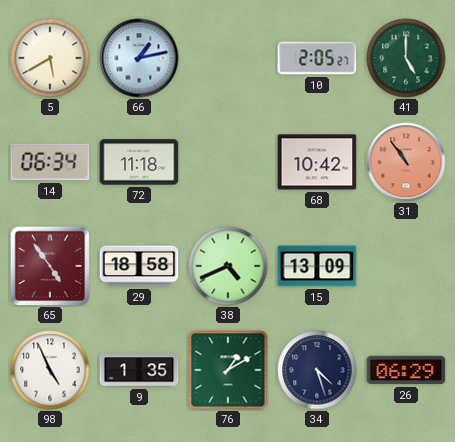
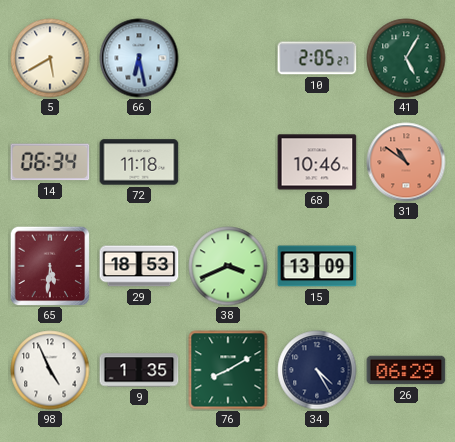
66: 1:13 -> 6:28 (139, 58)
41: 5:00 -> 5:05 (406, 58)
68: 10:42 -> 10:46 (317, 162)
31: 10:54 -> 10:51 (406, 162)
65: 4:54 -> 5:31 (50, 266)
29: 18:58 -> 18:53 (139, 266)
38: 4:41 -> 3:41 (228, 266)
76: 1:10 -> 8:10 (228, 370)
34: 4:27 -> 4:25 (317, 370)
